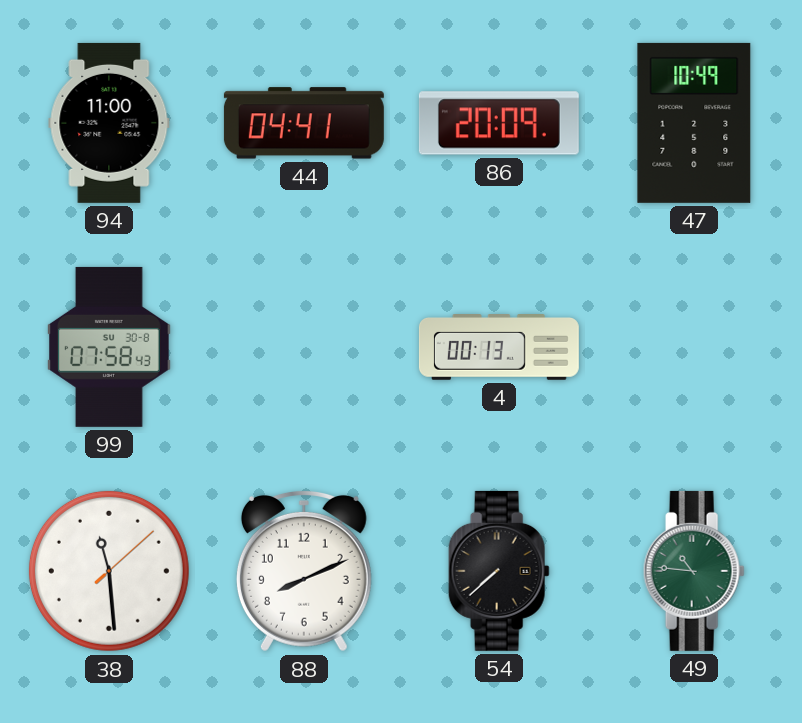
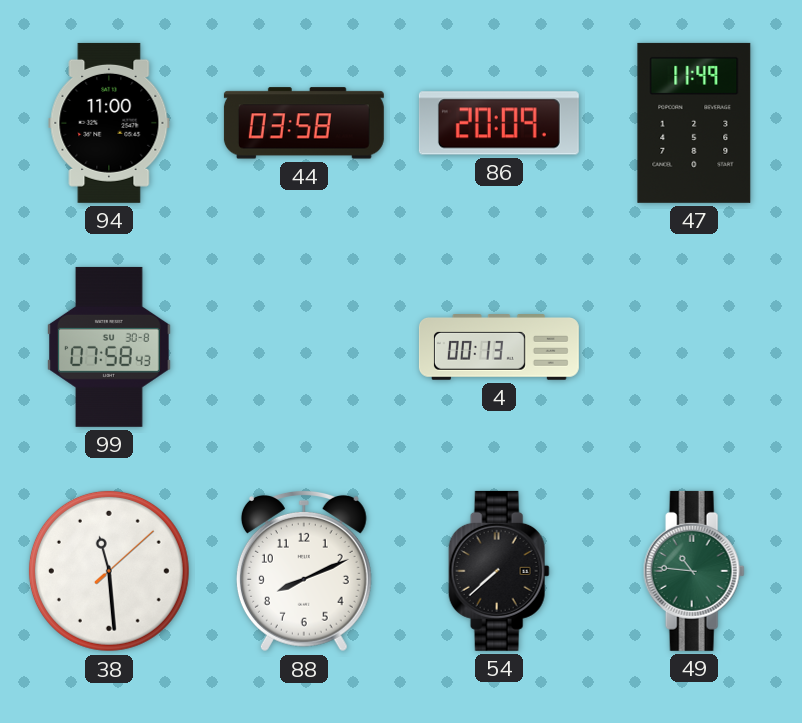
44: 04:41 -> 03:58 (304, 123)
47: 10:49 -> 11:49 (694, 123)
